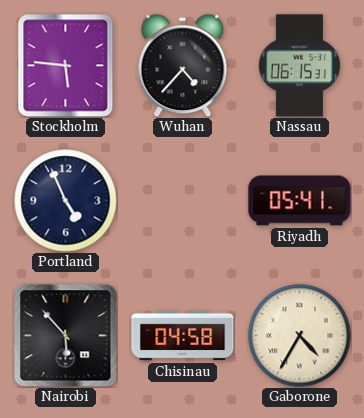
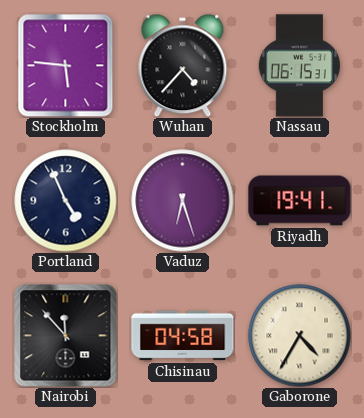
Vaduz: none -> 6:27 (183, 201)
Riyadh: 05:41 -> 19:41 (300, 201)
Nairobi: 5:53 -> 11:53 (66, 336)
